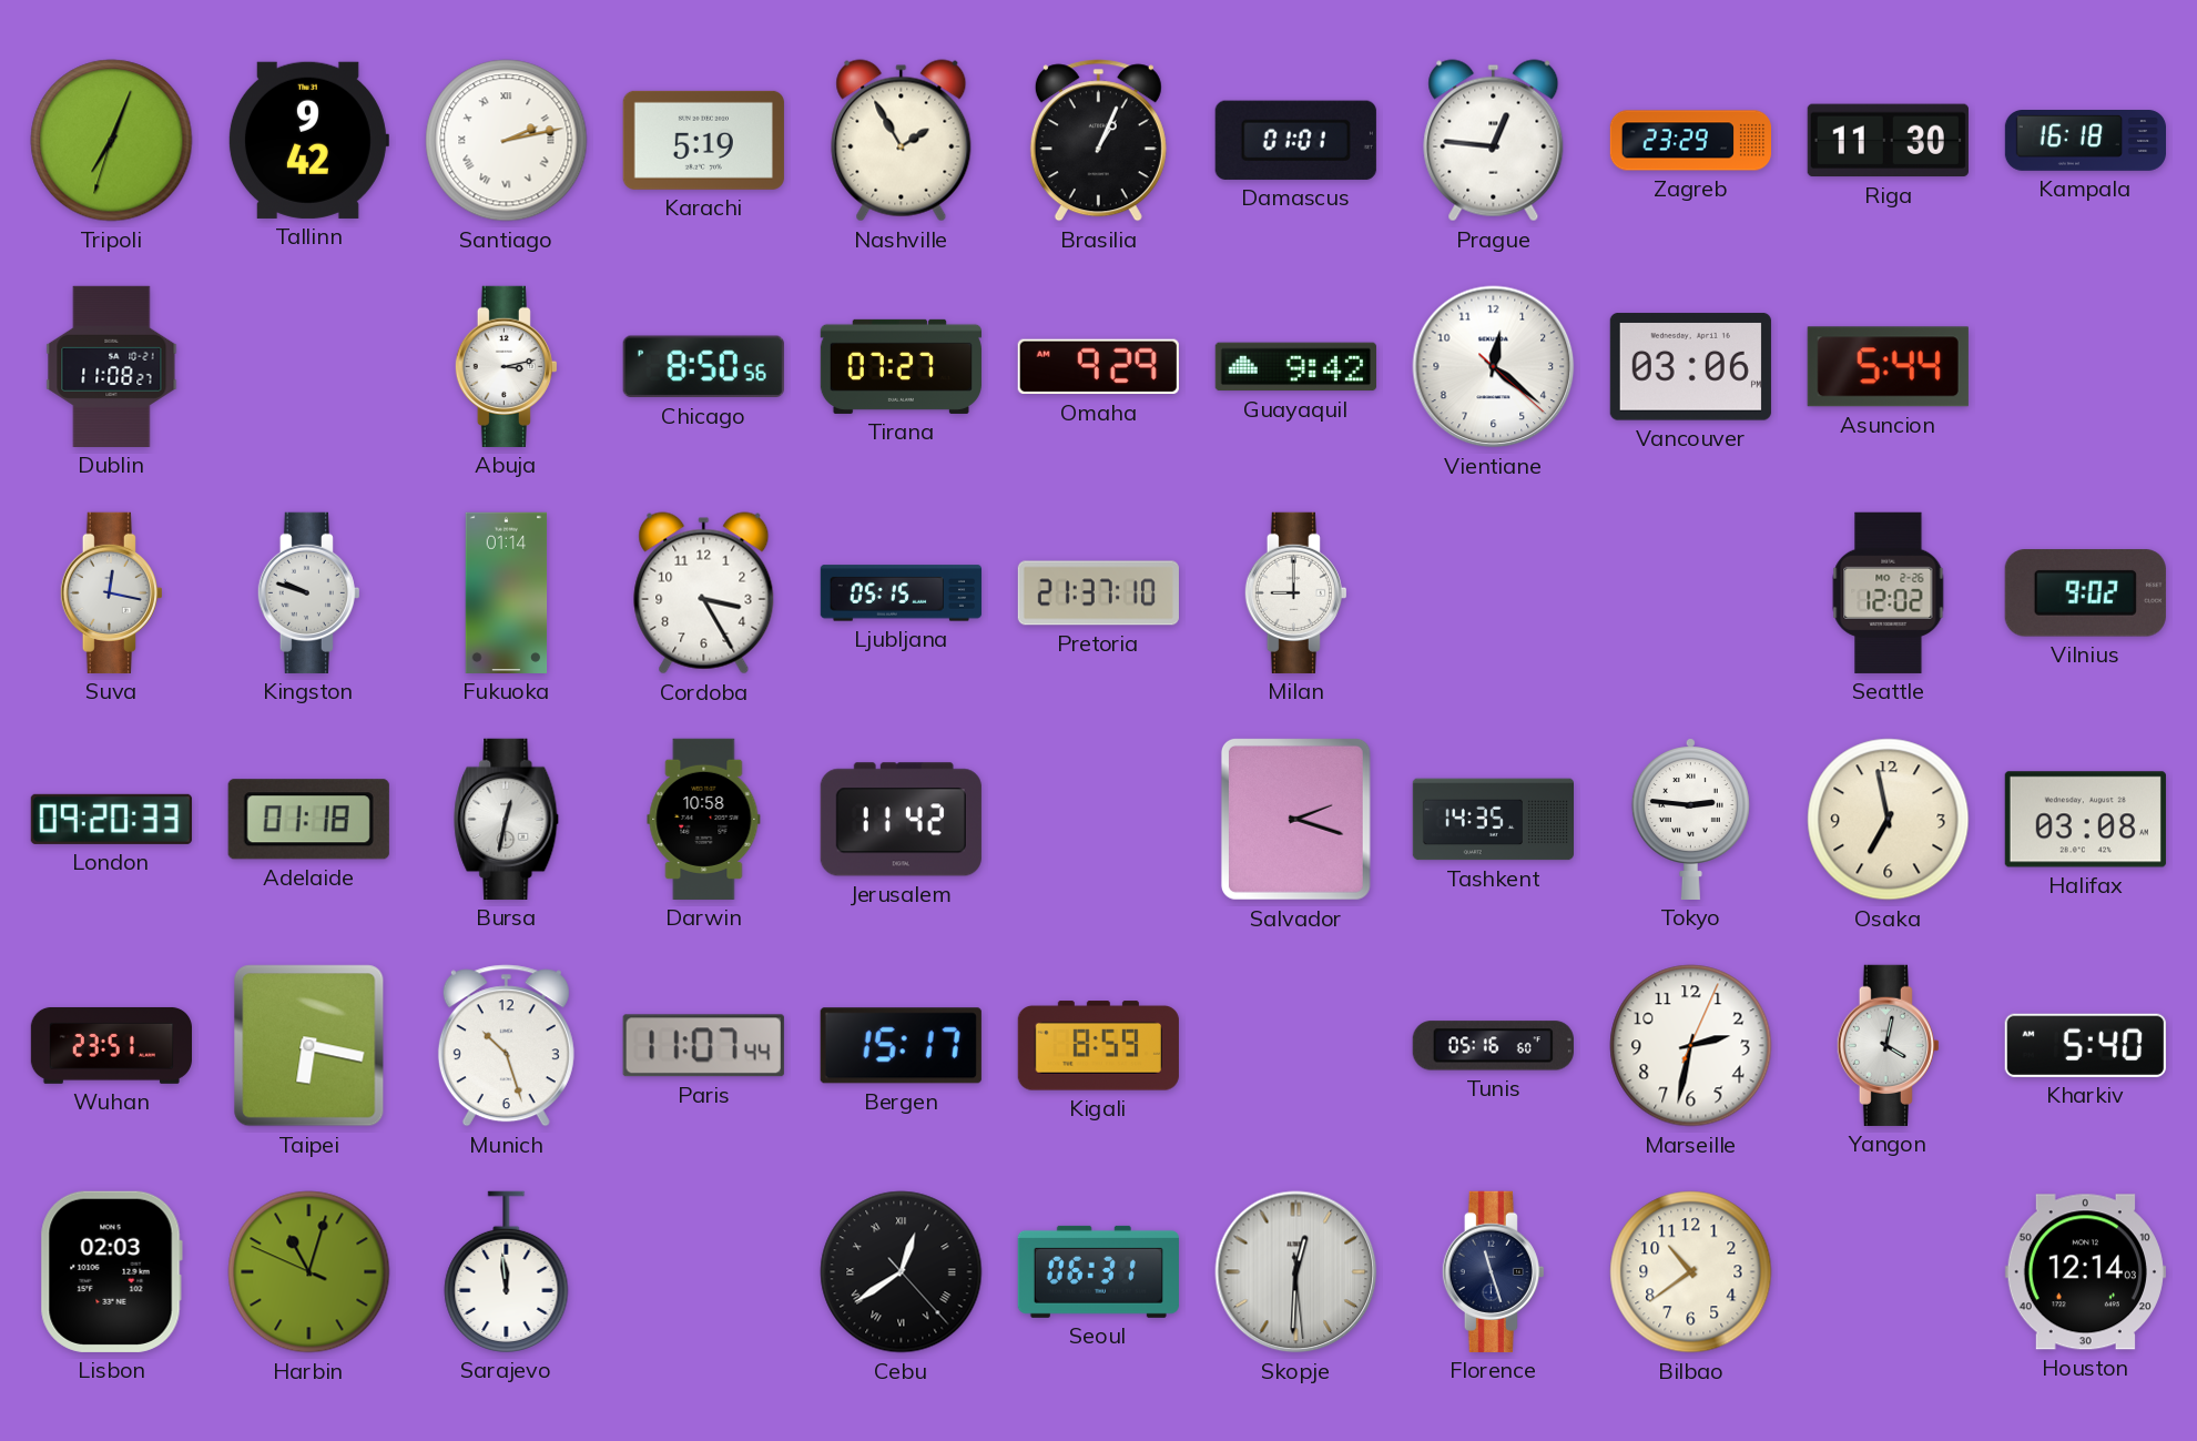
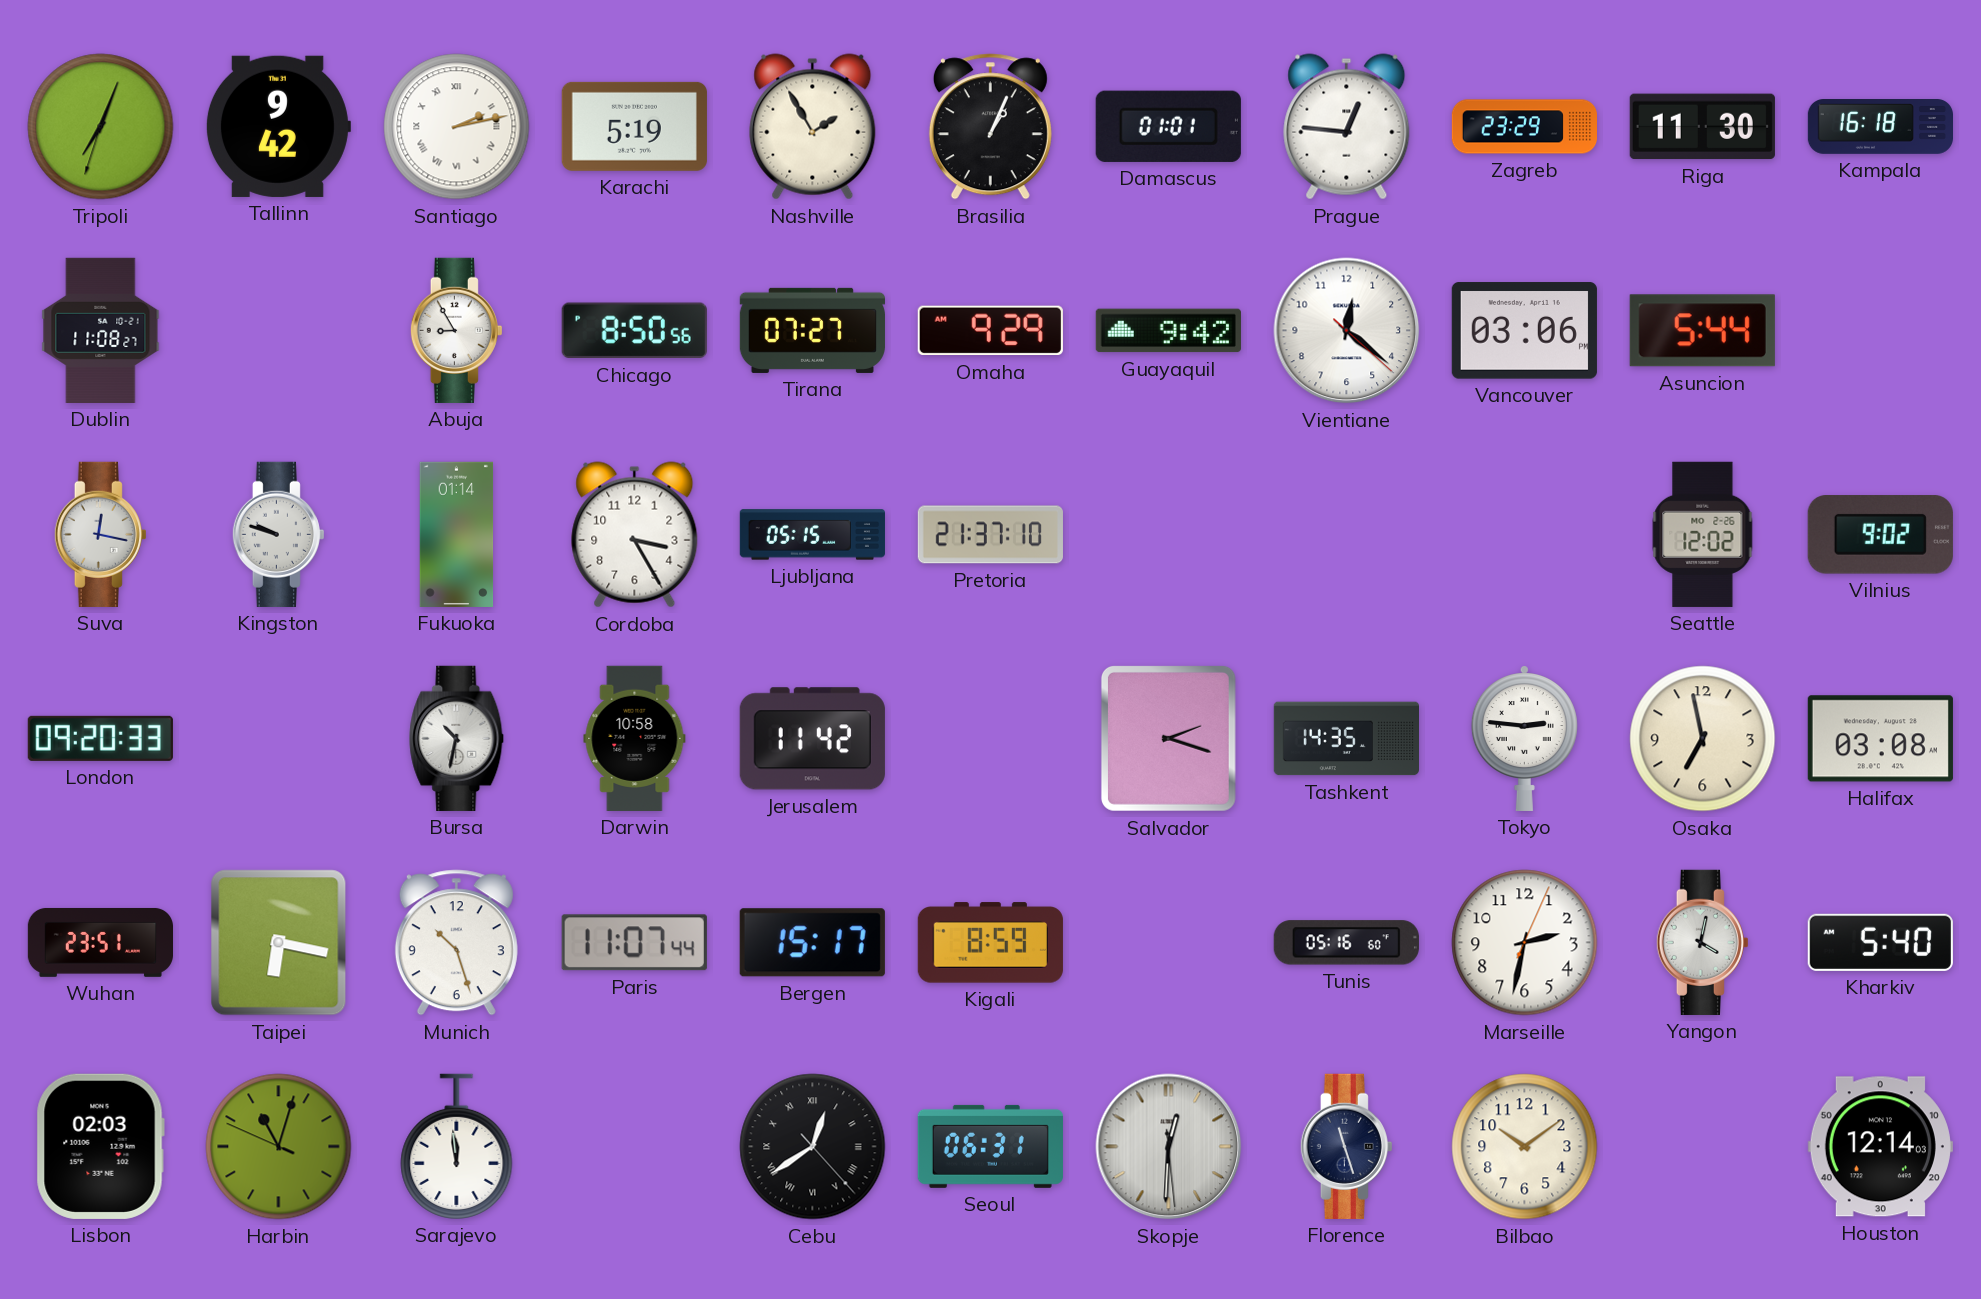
Abuja: 3:13 -> 8:55 (456, 330)
Milan: 9:00 -> none (1295, 592)
Adelaide: 01:18 -> none (308, 820)
Bursa: 12:32 -> 10:32 (457, 738)
Bilbao: 10:39 -> 10:09 (1525, 1147)
